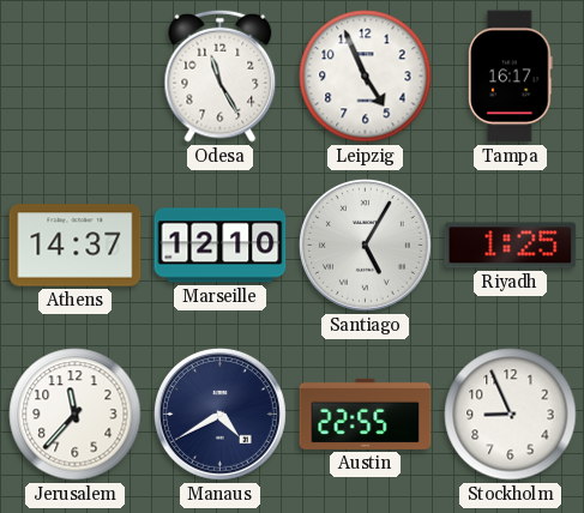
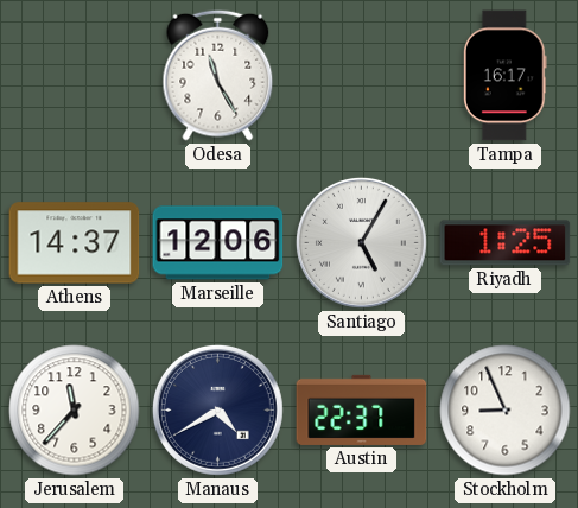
Leipzig: 4:56 -> none (366, 77)
Marseille: 12:10 -> 12:06 (218, 243)
Austin: 22:55 -> 22:37 (362, 409)
